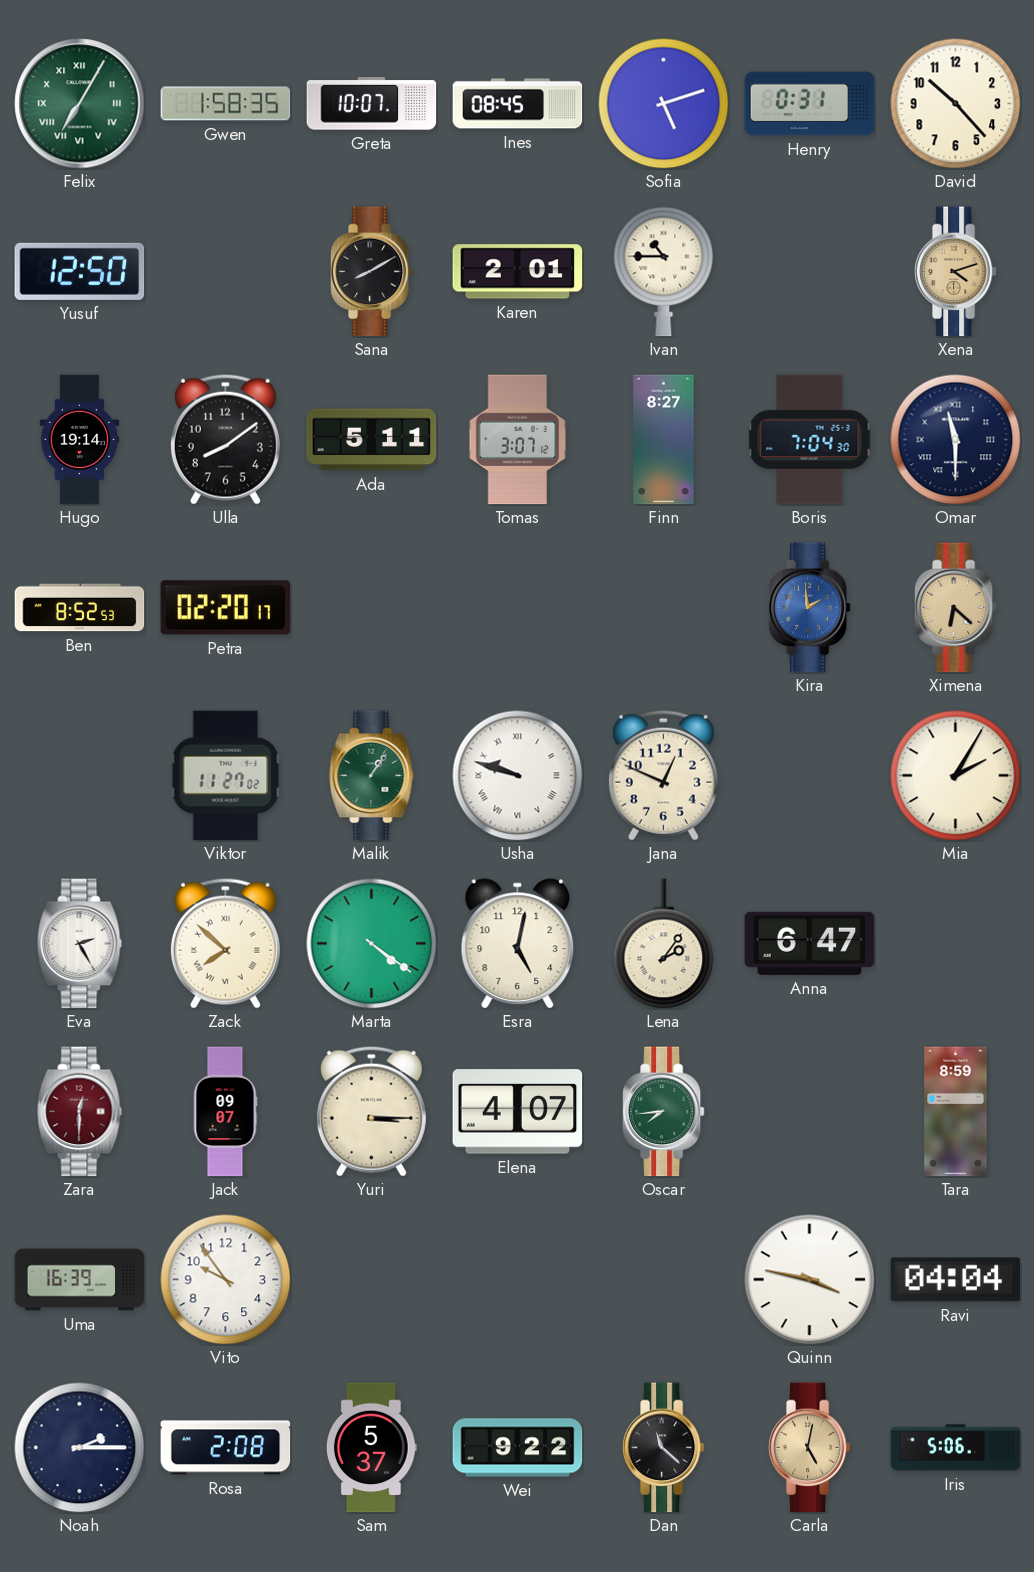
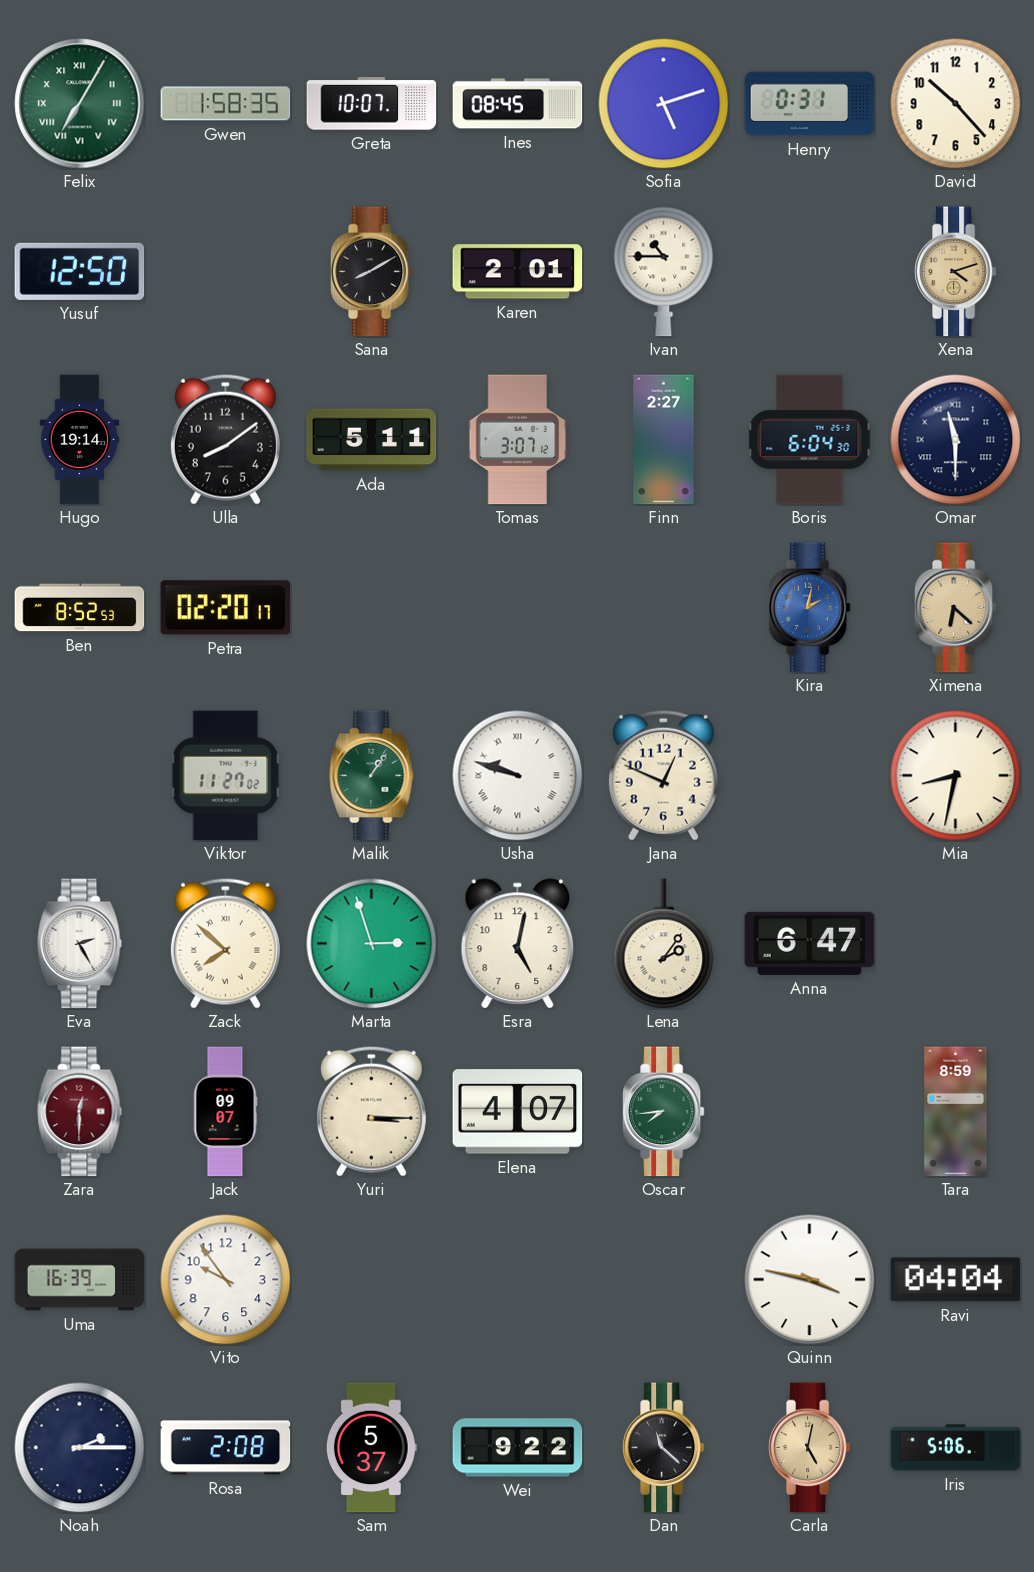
Finn: 8:27 -> 2:27 (664, 440)
Boris: 7:04 -> 6:04 (810, 440)
Kira: 1:59 -> 2:02 (809, 608)
Mia: 2:05 -> 8:32 (956, 776)
Marta: 4:21 -> 2:57 (372, 944)
